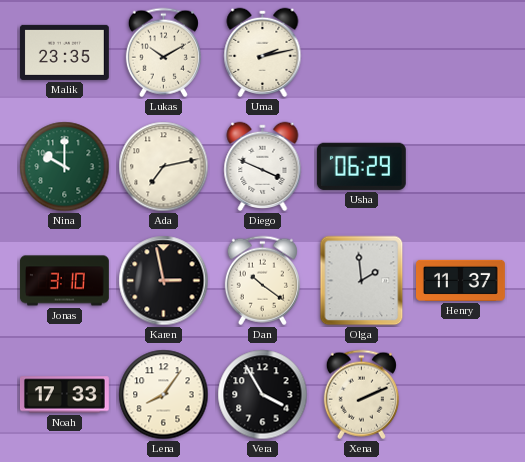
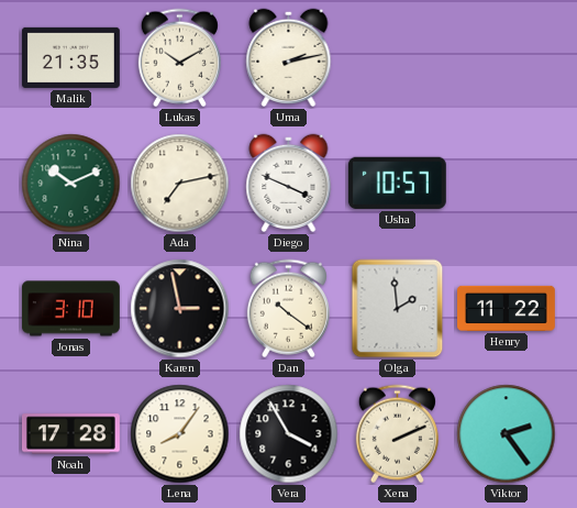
Malik: 23:35 -> 21:35 (70, 57)
Nina: 10:00 -> 10:11 (71, 184)
Usha: 06:29 -> 10:57 (397, 183)
Henry: 11:37 -> 11:22 (507, 308)
Noah: 17:33 -> 17:28 (70, 434)
Viktor: none -> 2:24 (507, 434)
